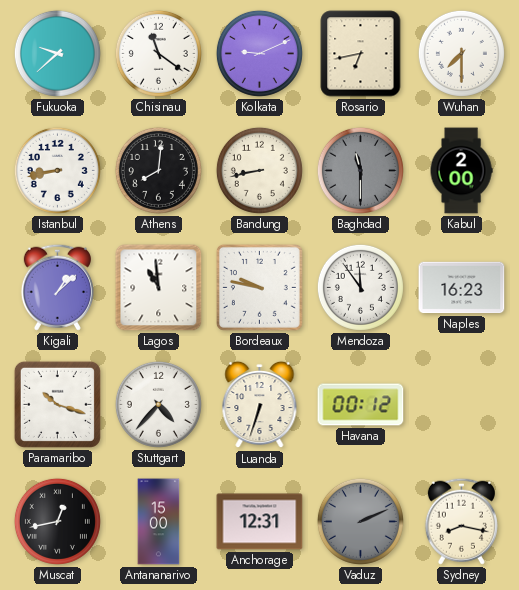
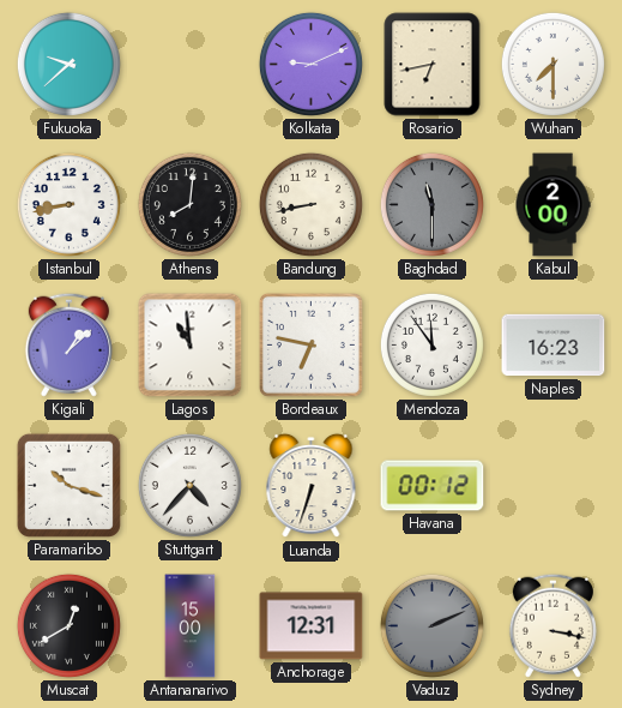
Chisinau: 11:21 -> none (158, 53)
Bordeaux: 9:47 -> 6:47 (310, 344)
Muscat: 12:43 -> 12:40 (68, 625)
Sydney: 8:17 -> 3:17 (552, 625)
